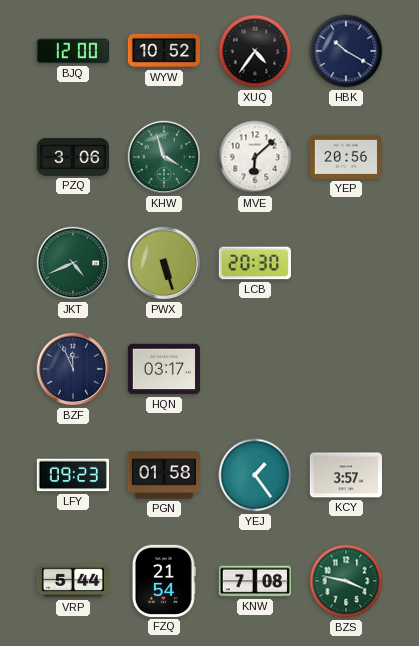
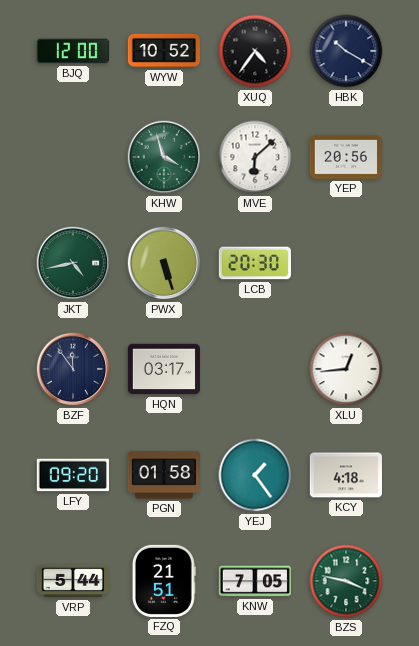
PZQ: 3:06 -> none (72, 158)
JKT: 4:41 -> 4:43 (73, 263)
BZF: 11:56 -> 11:54 (73, 369)
XLU: none -> 12:44 (346, 369)
LFY: 09:23 -> 09:20 (73, 475)
KCY: 3:57 -> 4:18 (346, 475)
FZQ: 21:54 -> 21:51 (164, 581)
KNW: 7:08 -> 7:05 (255, 581)
